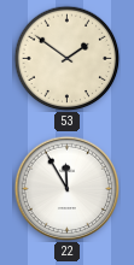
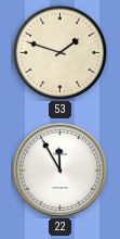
53: 1:51 -> 1:48 (59, 52)
